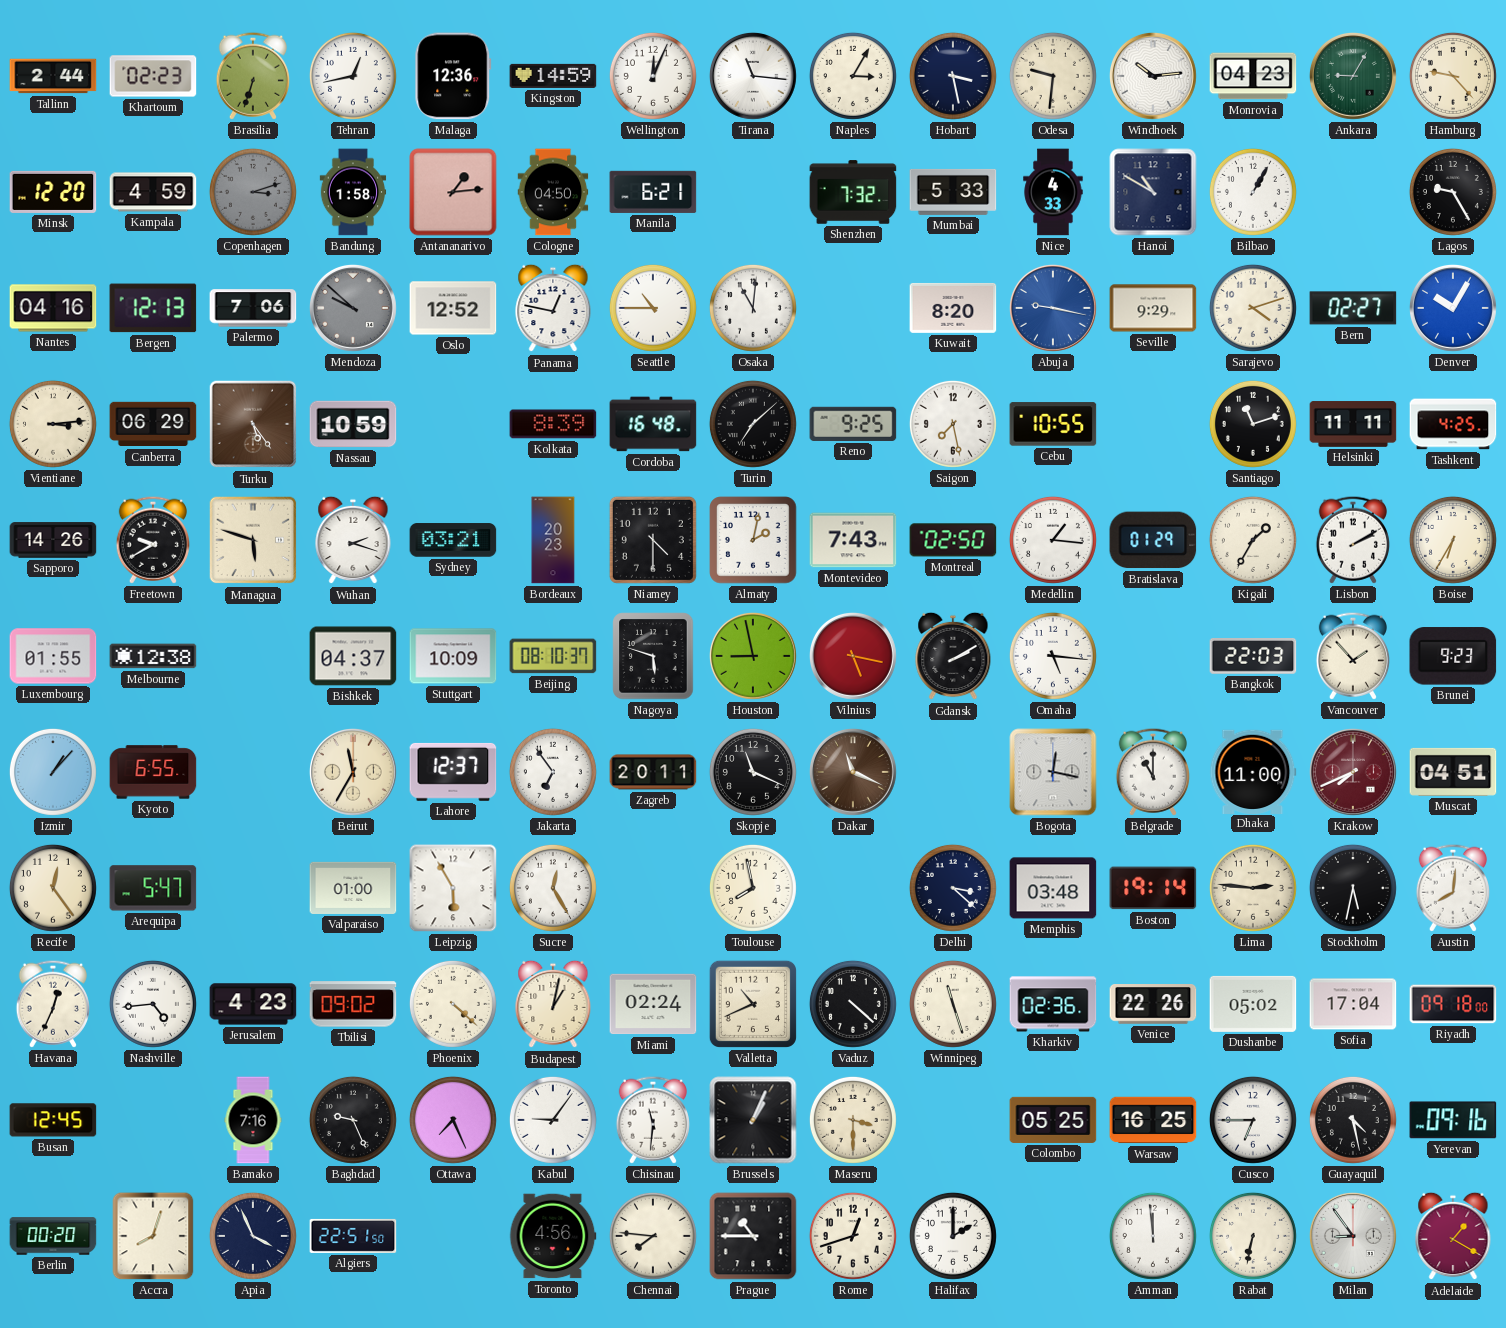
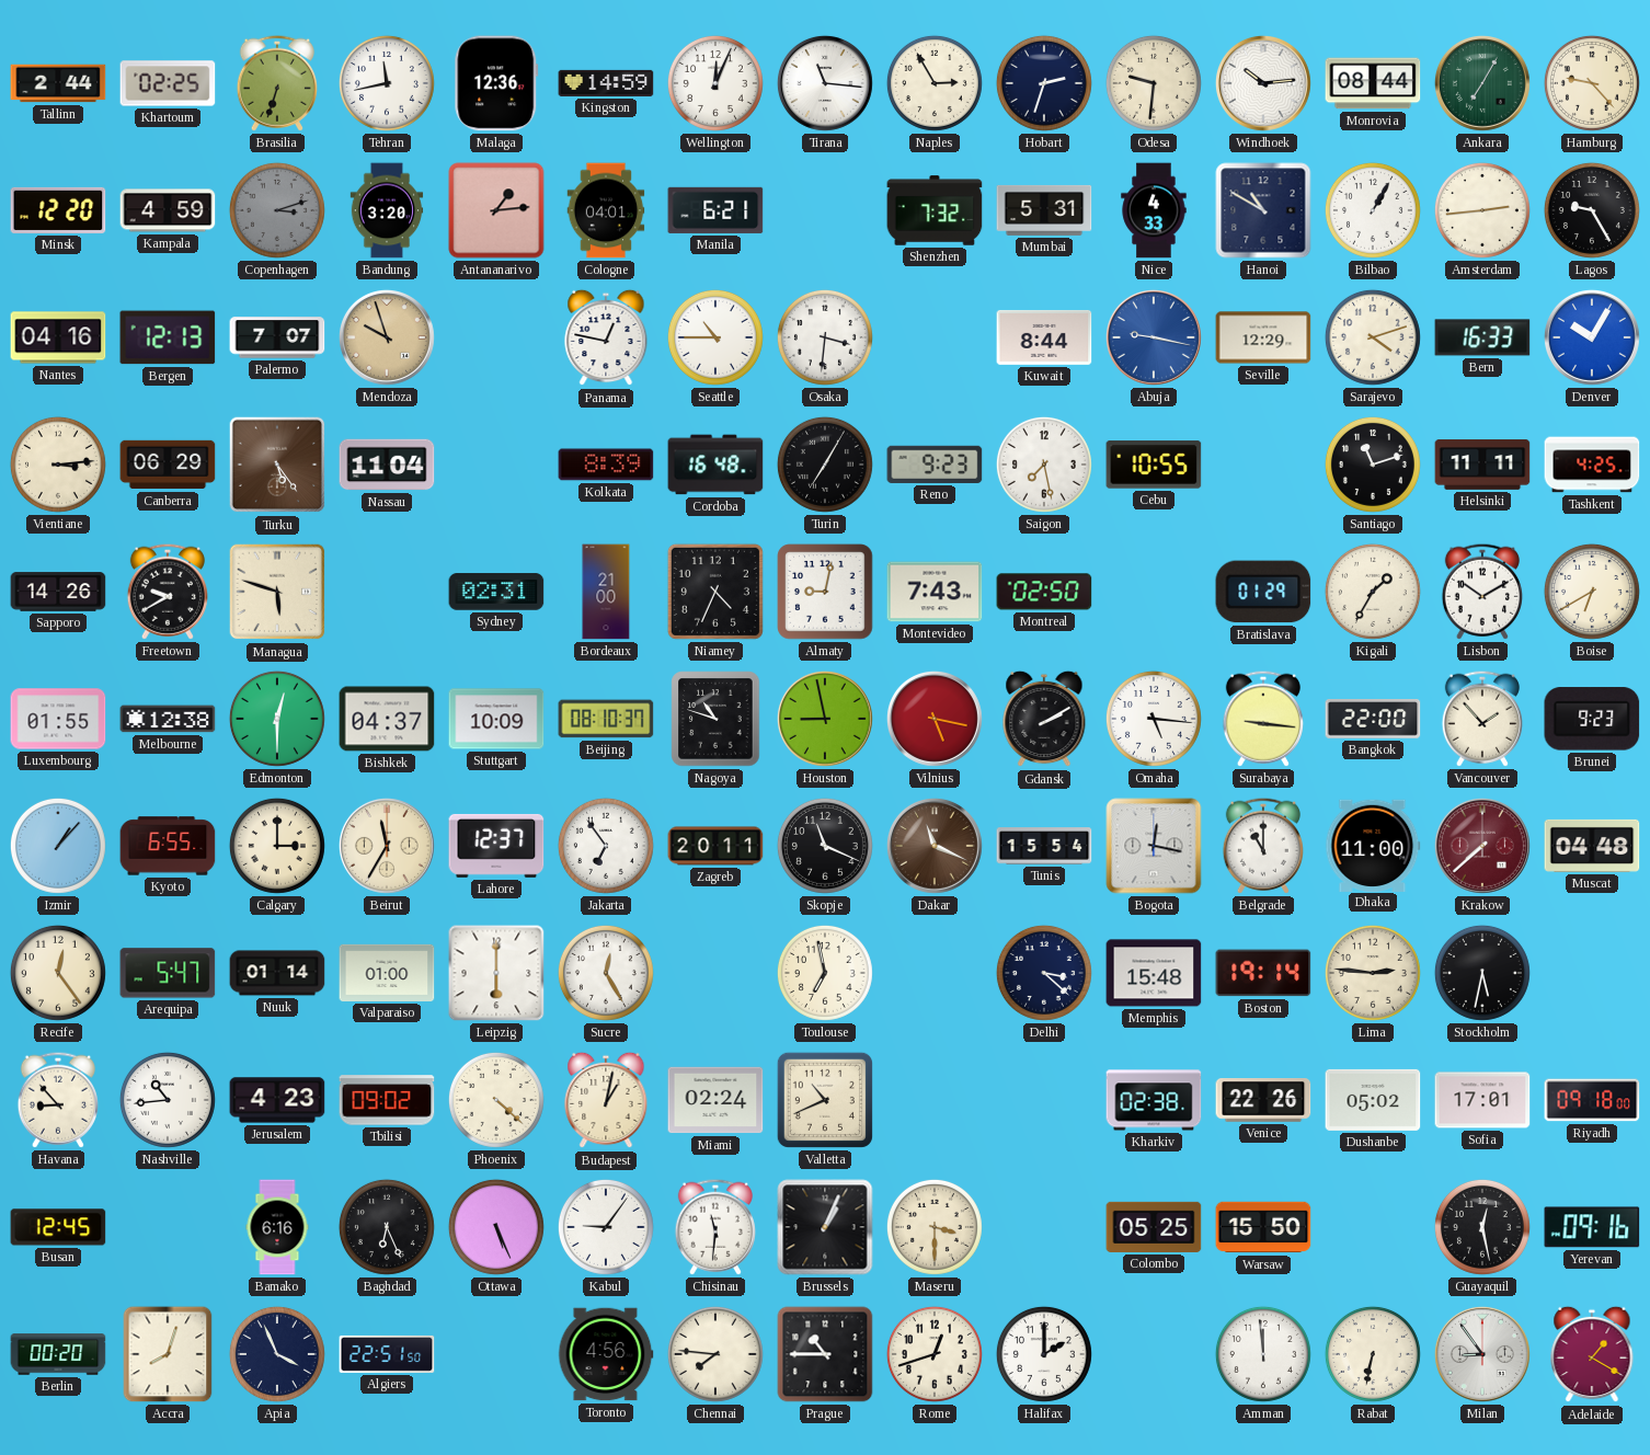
Khartoum: 02:23 -> 02:25 (168, 83)
Tehran: 12:43 -> 11:43 (387, 83)
Naples: 3:05 -> 2:55 (935, 83)
Hobart: 3:28 -> 2:33 (1044, 83)
Monrovia: 04:23 -> 08:44 (1373, 83)
Ankara: 9:05 -> 7:05 (1482, 83)
Bandung: 1:58 -> 3:20 (387, 210)
Cologne: 04:50 -> 04:01 (606, 210)
Mumbai: 5:33 -> 5:31 (1044, 210)
Amsterdam: none -> 2:44 (1482, 210)
Palermo: 7:06 -> 7:07 (277, 337)
Mendoza: 9:52 -> 9:57 (387, 337)
Mendoza dial: grey -> champagne (387, 337)
Oslo: 12:52 -> none (453, 308)
Osaka: 11:01 -> 3:31 (825, 337)
Kuwait: 8:20 -> 8:44 (1044, 337)
Seville: 9:29 -> 12:29 (1263, 337)
Bern: 02:27 -> 16:33 (1482, 337)
Nassau: 10:59 -> 11:04 (387, 465)
Turin: 7:08 -> 7:05 (825, 465)
Reno: 9:25 -> 9:23 (935, 465)
Wuhan: 2:18 -> none (353, 540)
Sydney: 03:21 -> 02:31 (496, 592)
Bordeaux: 20:23 -> 21:00 (606, 592)
Niamey: 4:30 -> 4:34 (715, 592)
Almaty: 2:02 -> 9:02 (825, 592)
Medellin: 1:16 -> none (1053, 540)
Lisbon: 2:10 -> 10:10 (1482, 592)
Boise: 6:35 -> 6:40 (1592, 592)
Edmonton: none -> 12:30 (277, 719)
Nagoya: 5:48 -> 10:48 (715, 719)
Surabaya: none -> 9:16 (1263, 719)
Bangkok: 22:03 -> 22:00 (1373, 720)
Calgary: none -> 3:00 (277, 846)
Tunis: none -> 15:54 (1044, 846)
Krakow: 7:41 -> 7:38 (1482, 846)
Muscat: 04:51 -> 04:48 (1592, 846)
Nuuk: none -> 01:14 (277, 973)
Leipzig: 5:55 -> 6:00 (496, 973)
Toulouse: 7:58 -> 6:58 (825, 973)
Memphis: 03:48 -> 15:48 (1154, 973)
Austin: 8:01 -> none (1453, 888)
Havana: 12:34 -> 8:53 (58, 1100)
Nashville: 4:44 -> 10:44 (168, 1100)
Vaduz: 4:22 -> none (853, 1004)
Winnipeg: 11:27 -> none (953, 1004)
Kharkiv: 02:36 -> 02:38 (1154, 1100)
Sofia: 17:04 -> 17:01 (1482, 1100)
Bamako: 7:16 -> 6:16 (277, 1227)
Baghdad: 9:26 -> 6:26 (387, 1227)
Ottawa: 7:26 -> 5:26 (496, 1227)
Warsaw: 16:25 -> 15:50 (1263, 1227)
Cusco: 6:45 -> none (1253, 1120)
Guayaquil: 4:28 -> 12:28 (1482, 1227)
